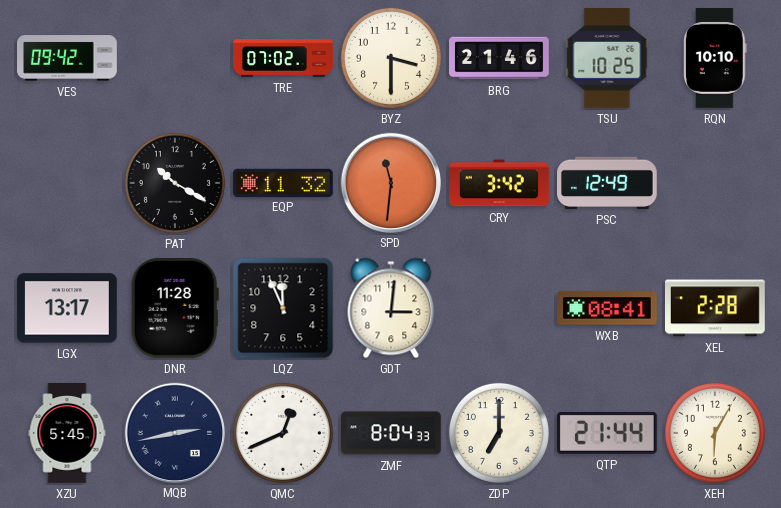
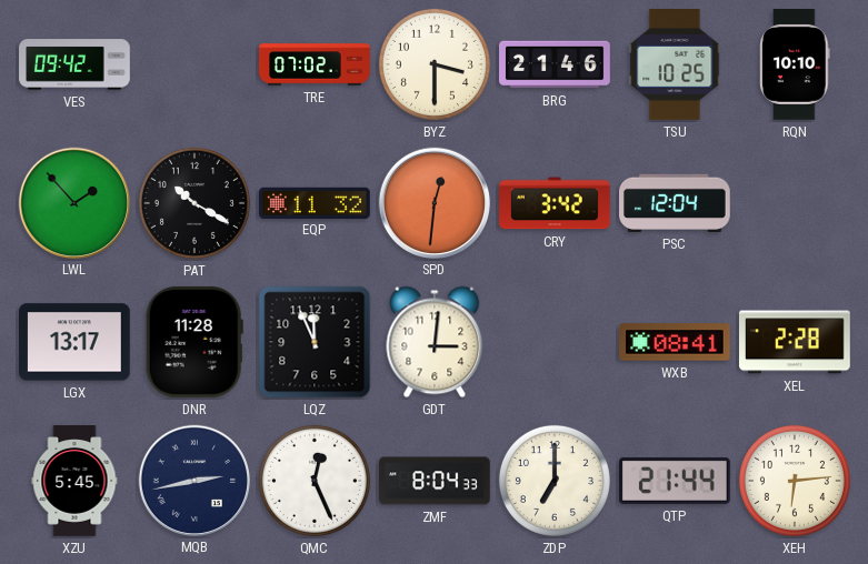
LWL: none -> 1:53 (73, 202)
SPD: 11:31 -> 12:31 (433, 202)
PSC: 12:49 -> 12:04 (676, 203)
QMC: 12:41 -> 12:26 (315, 481)
XEH: 6:05 -> 6:14 (795, 481)
